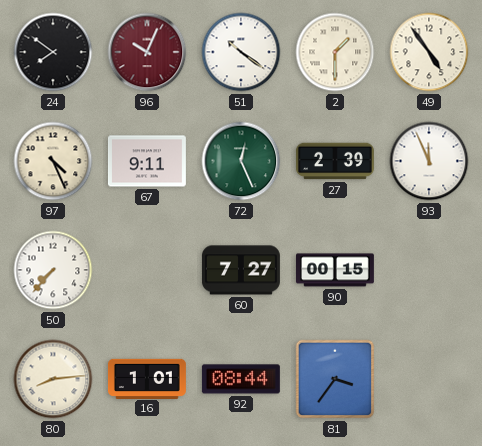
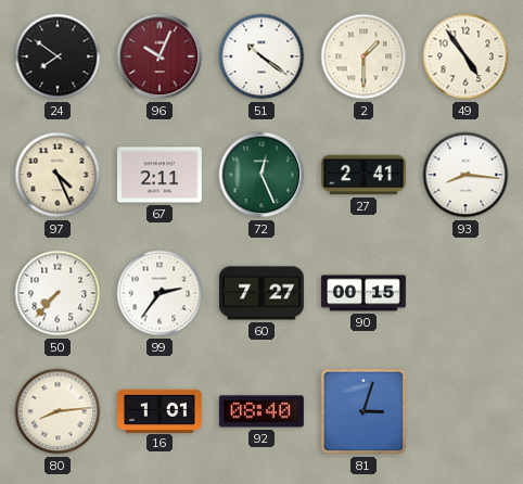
67: 9:11 -> 2:11 (160, 175)
27: 2:39 -> 2:41 (363, 175)
93: 11:56 -> 8:16 (465, 175)
99: none -> 2:36 (160, 293)
92: 08:44 -> 08:40 (261, 411)
81: 3:36 -> 3:03 (363, 411)
